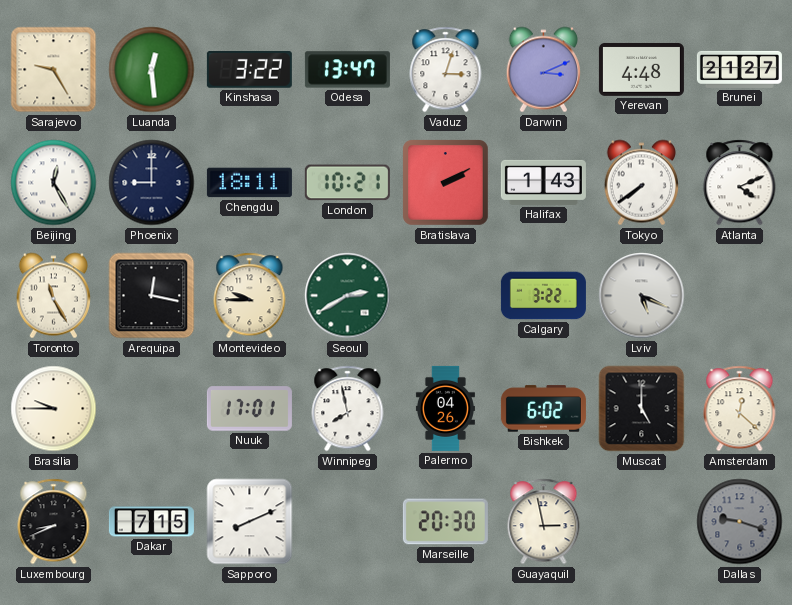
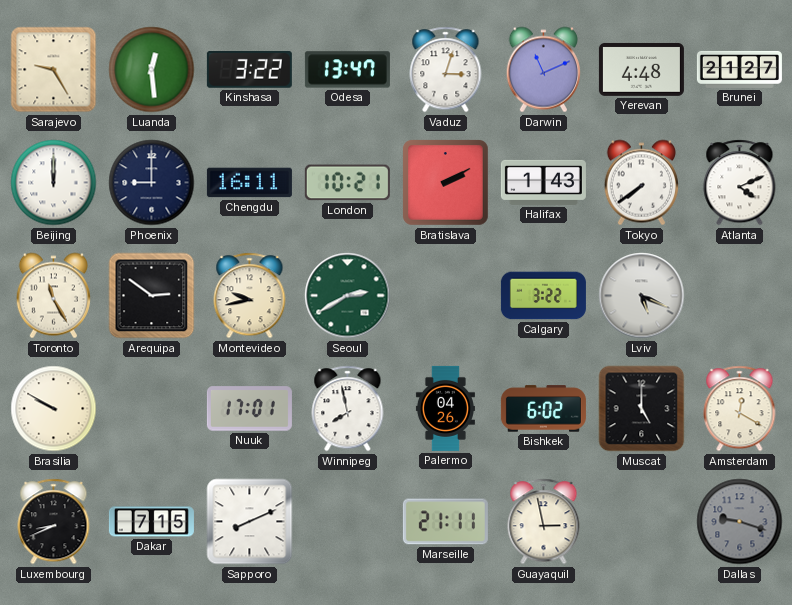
Darwin: 3:11 -> 11:11 (543, 70)
Beijing: 12:25 -> 12:00 (54, 183)
Chengdu: 18:11 -> 16:11 (249, 183)
Arequipa: 12:17 -> 2:51 (152, 296)
Montevideo: 9:45 -> 9:43 (250, 296)
Brasilia: 9:45 -> 9:50 (54, 409)
Amsterdam: 12:22 -> 12:20 (740, 409)
Marseille: 20:30 -> 21:11 (445, 522)
